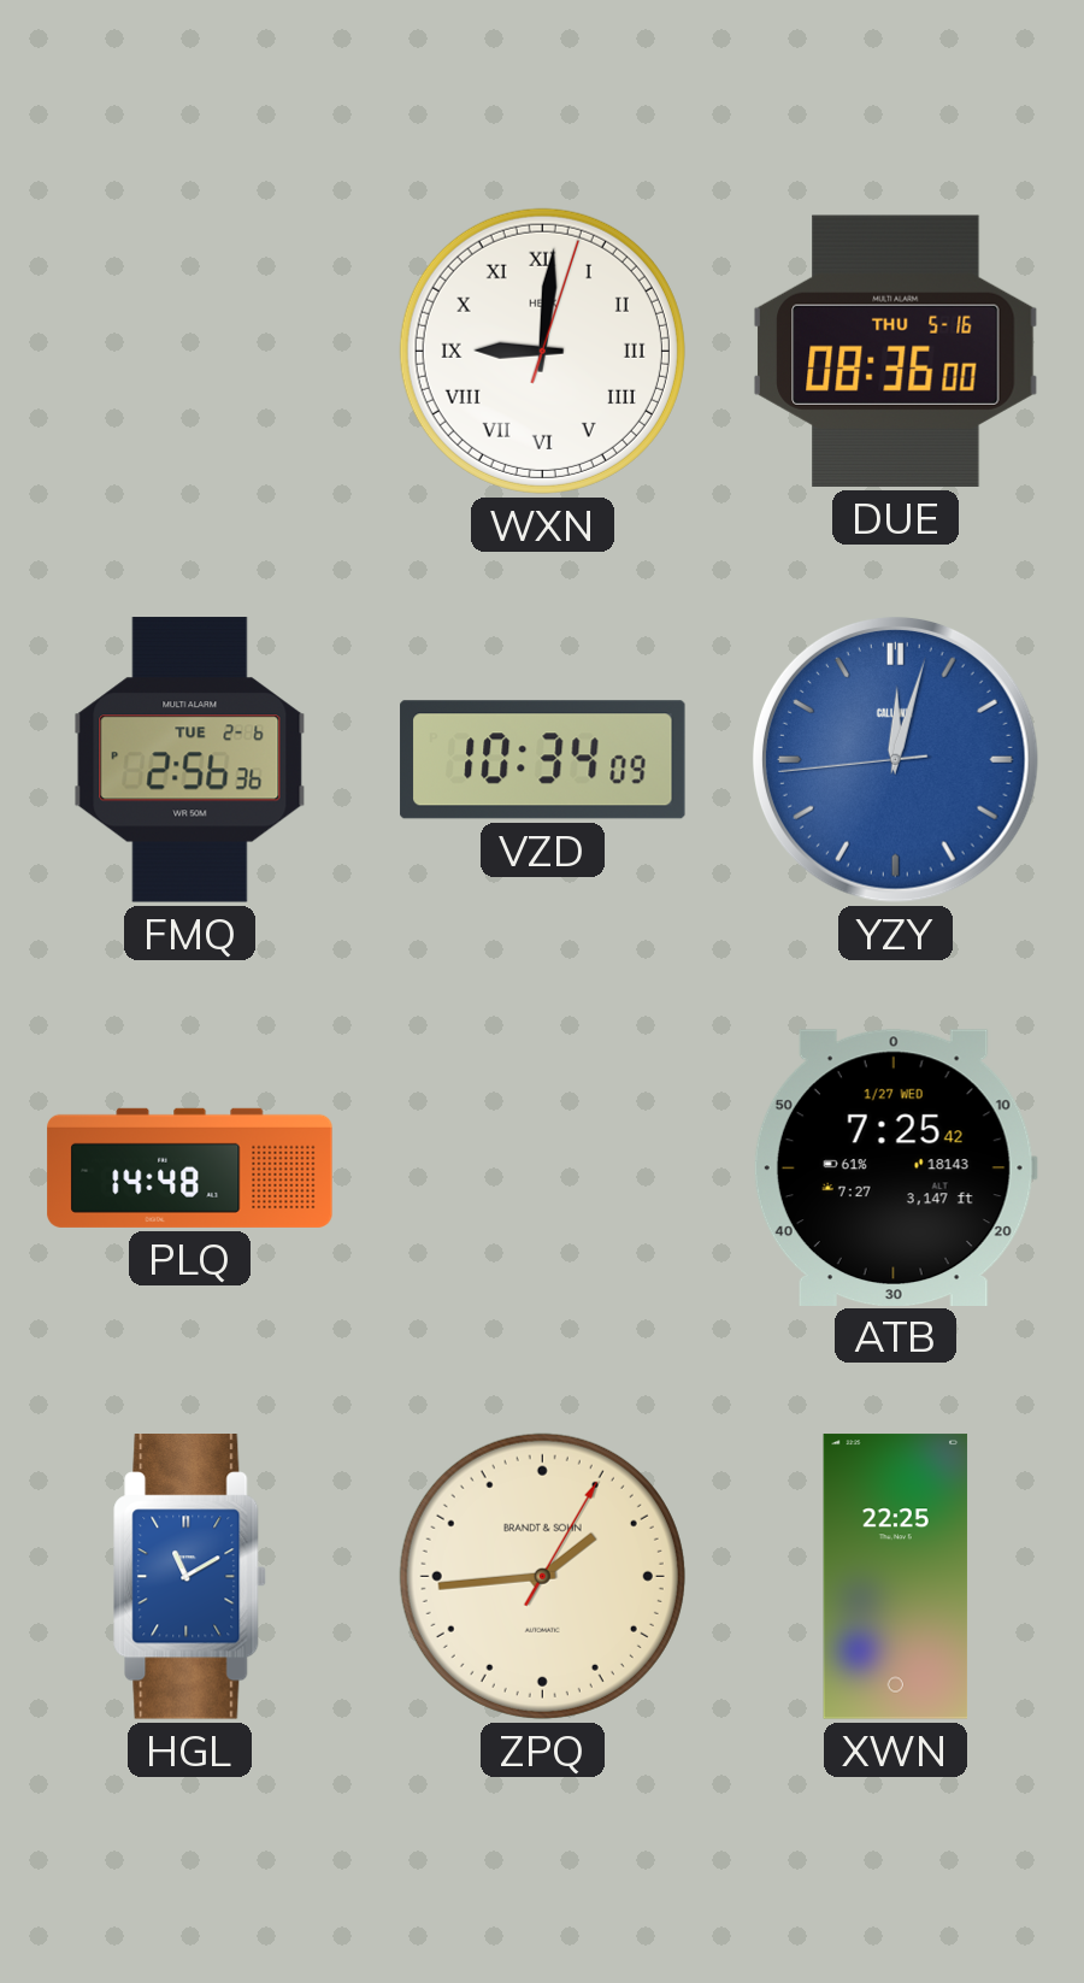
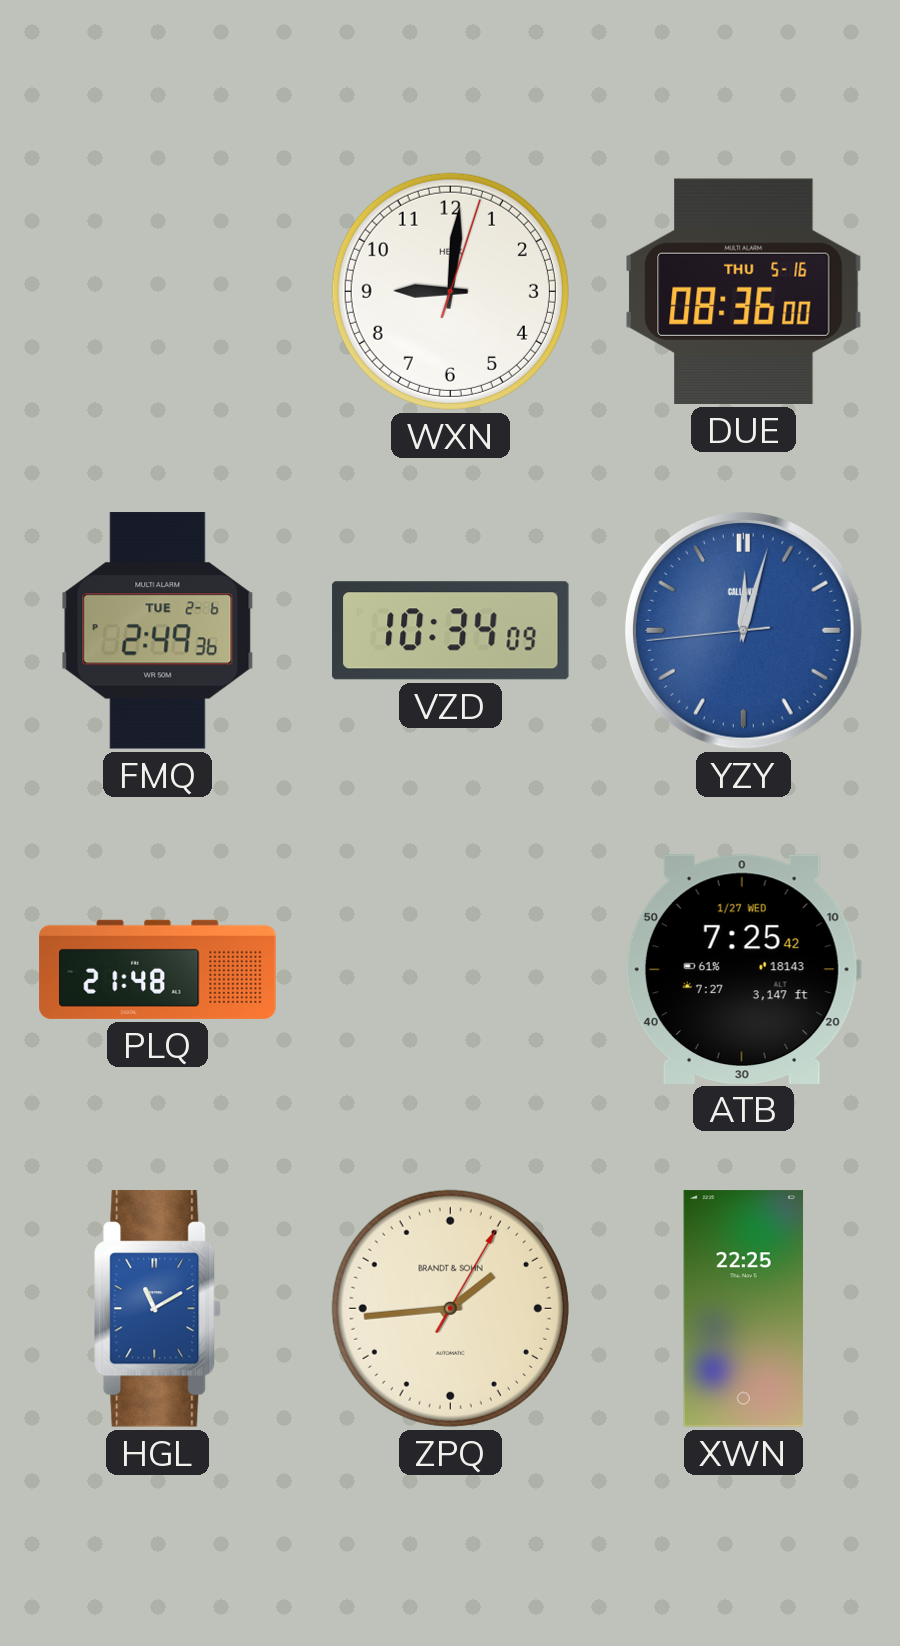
WXN numerals: Roman -> Arabic (450, 291)
FMQ: 2:56 -> 2:49 (158, 631)
PLQ: 14:48 -> 21:48 (158, 969)
